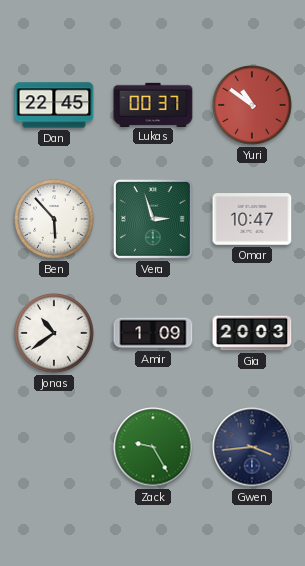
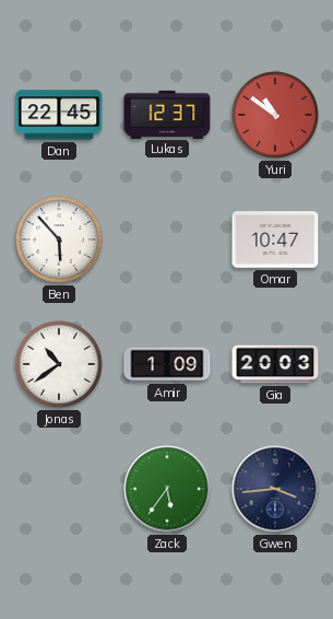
Lukas: 00:37 -> 12:37 (167, 114)
Vera: 2:57 -> none (153, 219)
Zack: 9:25 -> 5:36 (167, 489)
